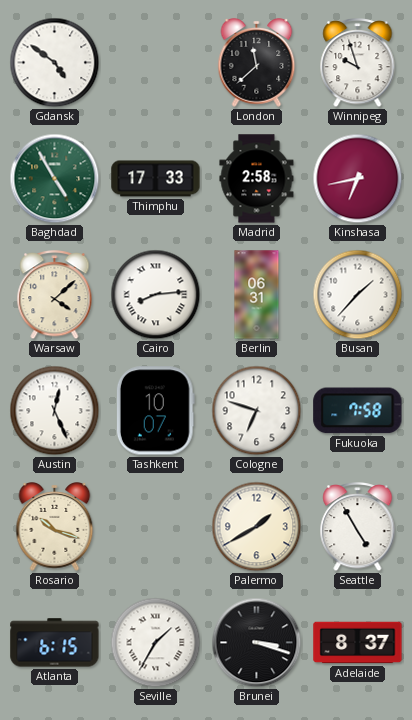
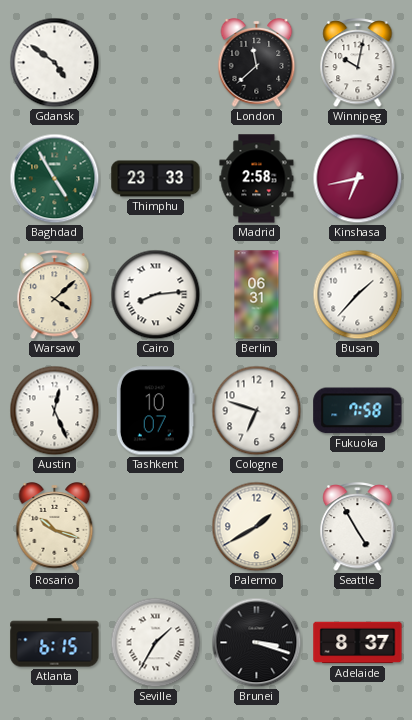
Winnipeg: 9:57 -> 10:02 (358, 64)
Thimphu: 17:33 -> 23:33 (156, 179)
